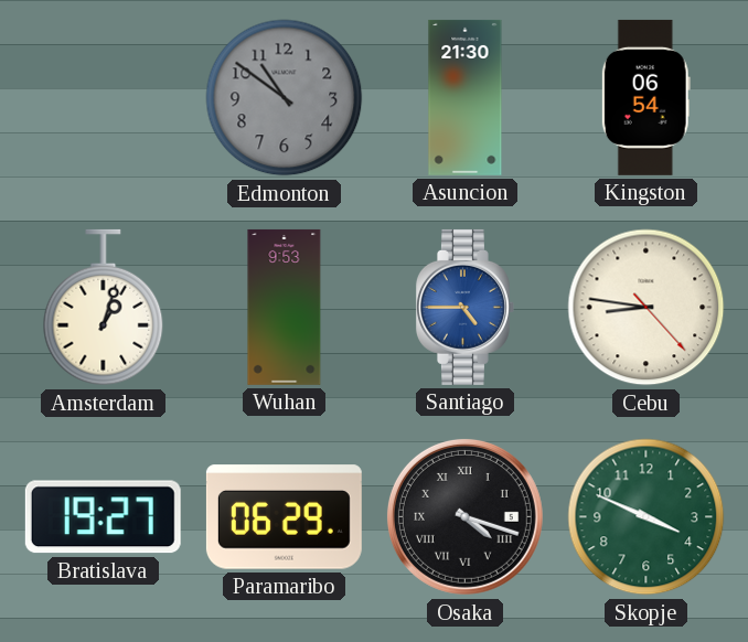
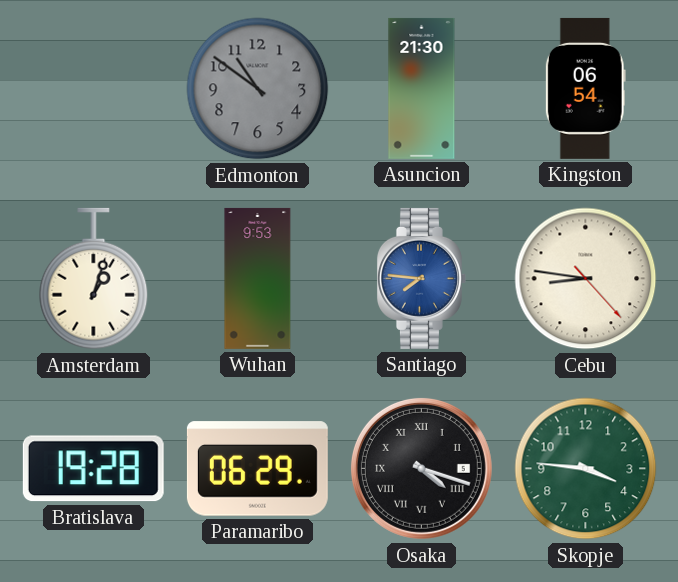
Santiago: 4:45 -> 7:46 (421, 278)
Bratislava: 19:27 -> 19:28 (93, 469)
Skopje: 3:49 -> 3:46 (586, 469)
